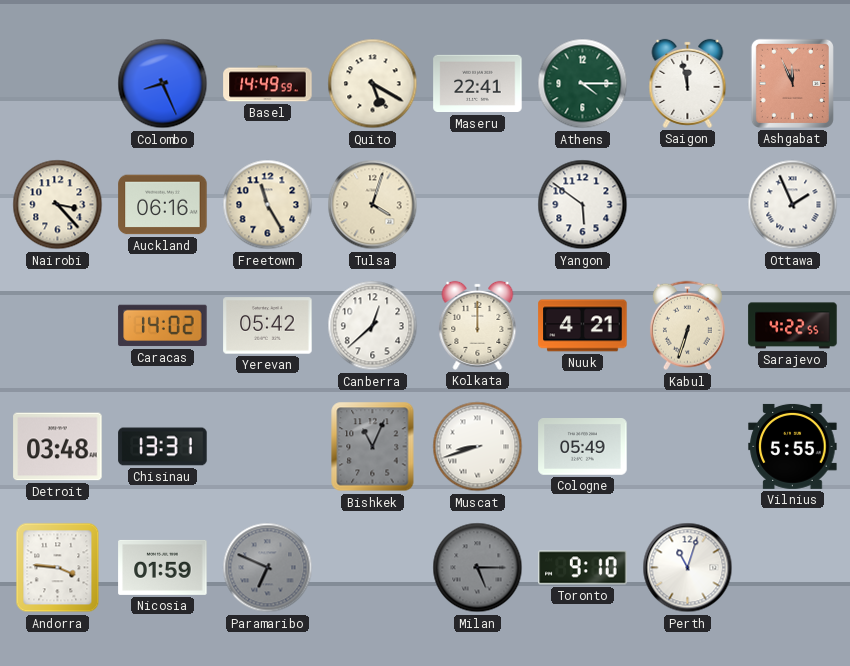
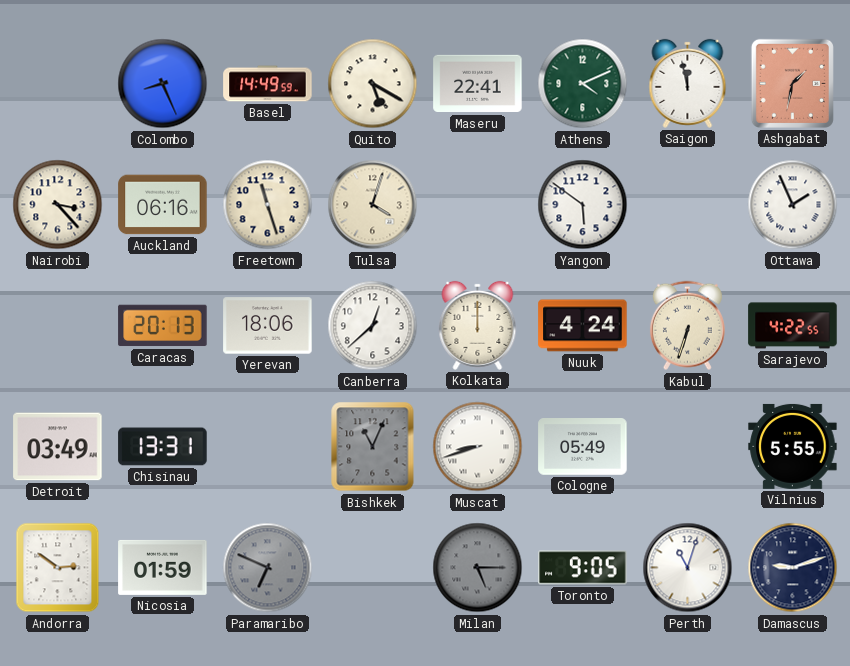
Athens: 4:15 -> 4:11 (583, 84)
Ashgabat: 11:56 -> 1:32 (792, 83)
Freetown: 11:25 -> 11:27 (268, 205)
Caracas: 14:02 -> 20:13 (163, 326)
Yerevan: 05:42 -> 18:06 (268, 326)
Nuuk: 4:21 -> 4:24 (583, 326)
Detroit: 03:48 -> 03:49 (58, 447)
Andorra: 3:46 -> 2:51 (58, 568)
Toronto: 9:10 -> 9:05 (583, 568)
Damascus: none -> 9:12 (793, 568)
